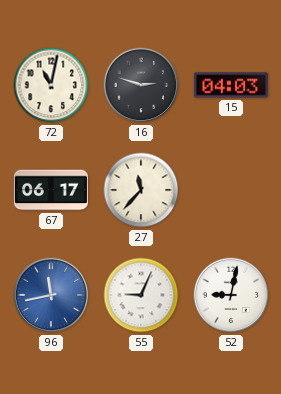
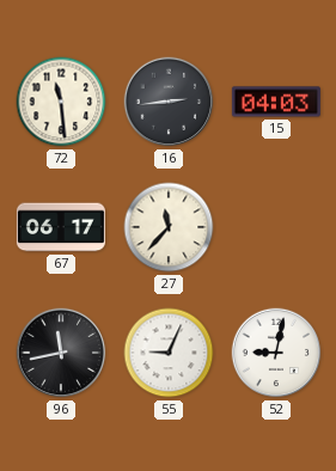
72: 11:02 -> 11:29 (61, 102)
16: 2:48 -> 2:44 (169, 102)
96 dial: blue -> black (61, 353)
